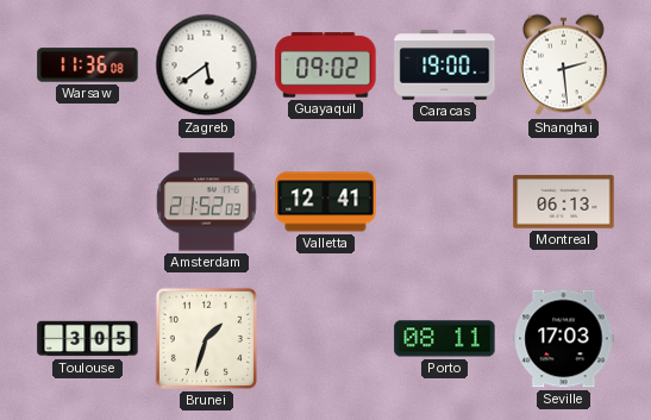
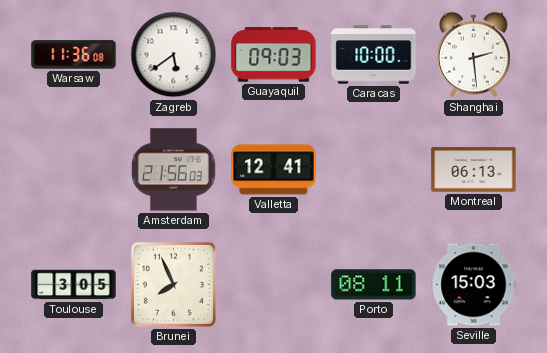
Guayaquil: 09:02 -> 09:03 (274, 55)
Caracas: 19:00 -> 10:00 (374, 55)
Amsterdam: 21:52 -> 21:56 (174, 170)
Brunei: 1:33 -> 7:56 (173, 284)
Seville: 17:03 -> 15:03 (474, 285)
